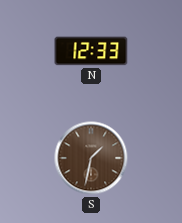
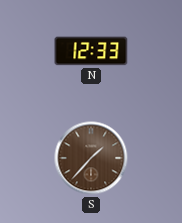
S: 1:32 -> 1:37 (91, 158)
